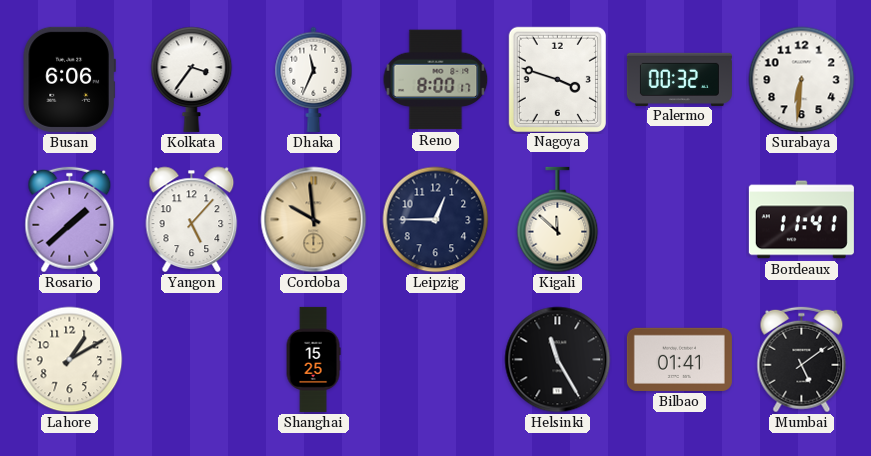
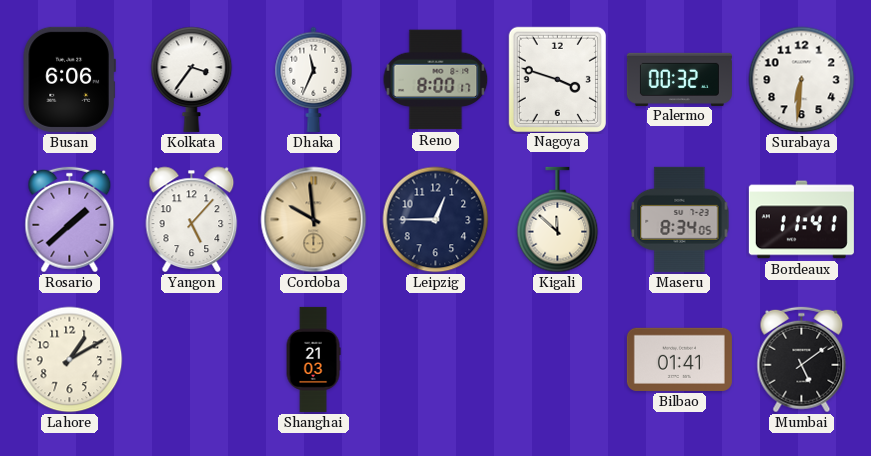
Maseru: none -> 8:34 (680, 219)
Shanghai: 15:25 -> 21:03 (313, 359)
Helsinki: 11:25 -> none (558, 360)
